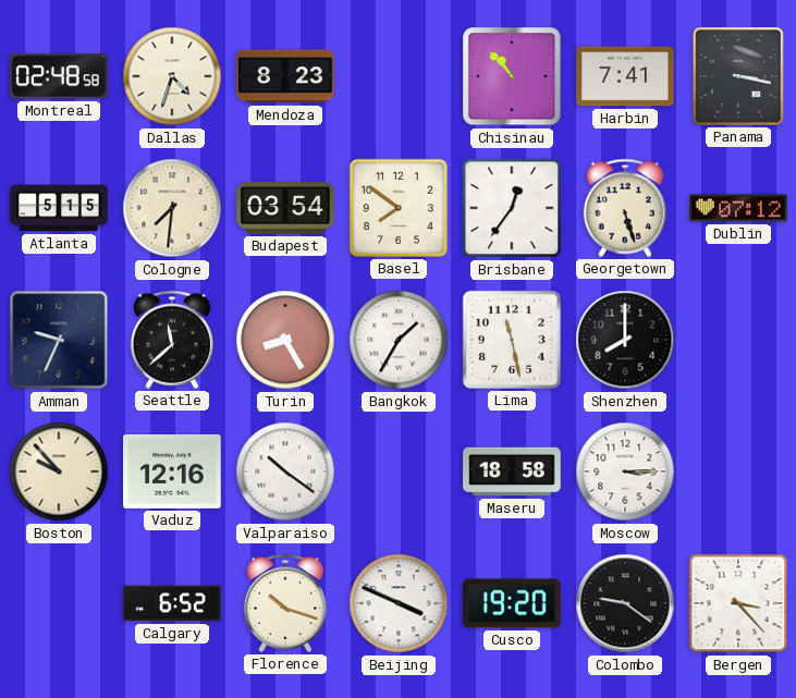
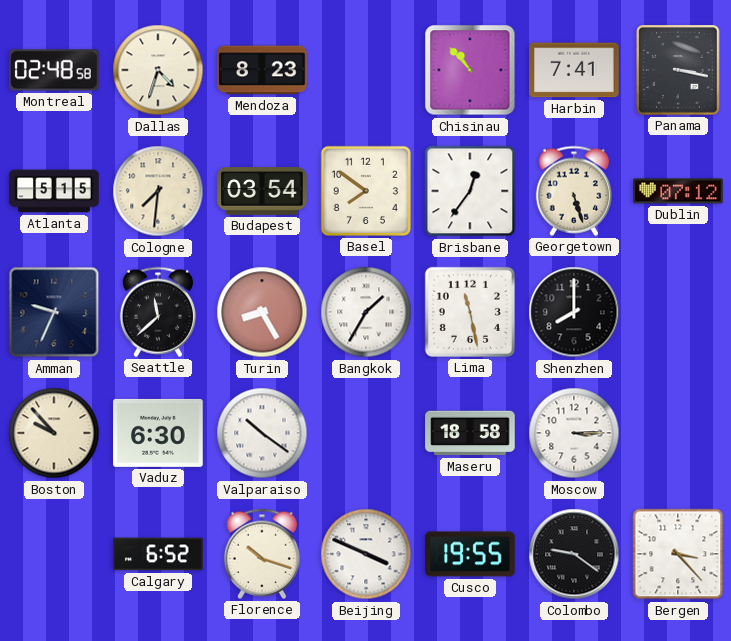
Vaduz: 12:16 -> 6:30 (158, 433)
Cusco: 19:20 -> 19:55 (470, 554)
